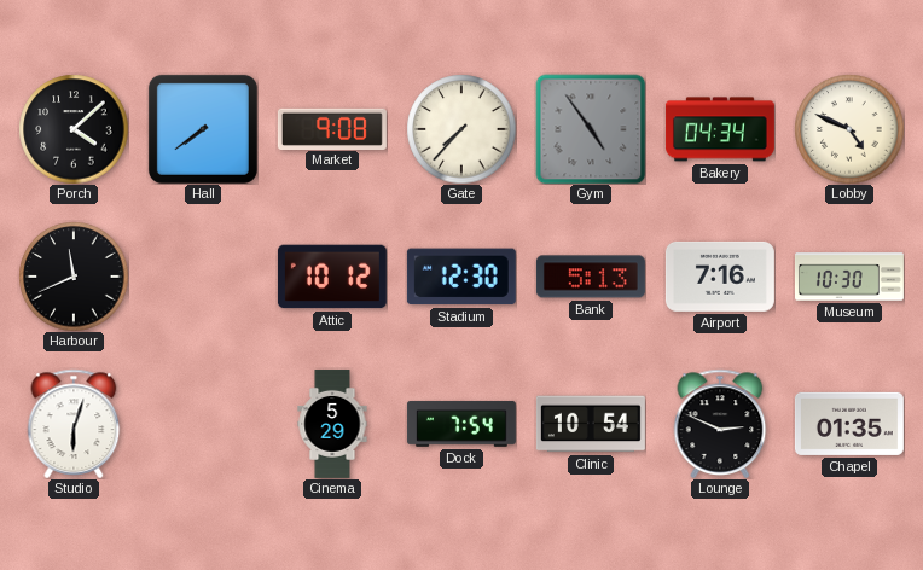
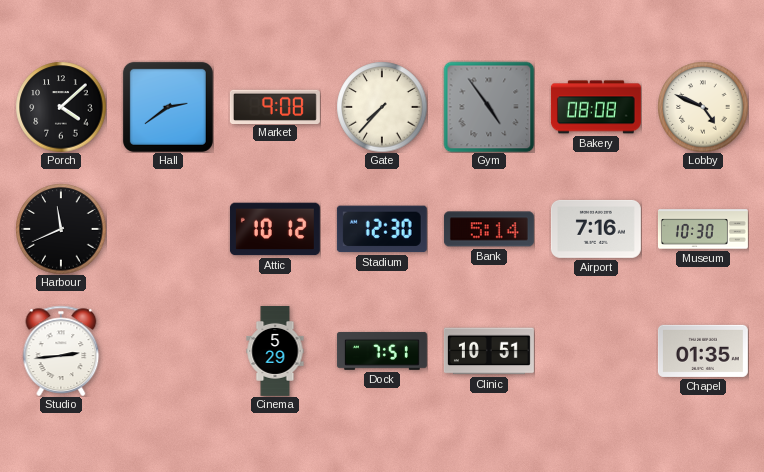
Hall: 7:39 -> 2:39 (168, 107)
Bakery: 04:34 -> 08:08 (596, 107)
Bank: 5:13 -> 5:14 (489, 229)
Studio: 6:03 -> 2:44 (61, 351)
Dock: 7:54 -> 7:51 (382, 351)
Clinic: 10:54 -> 10:51 (489, 351)
Lounge: 2:49 -> none (720, 424)
